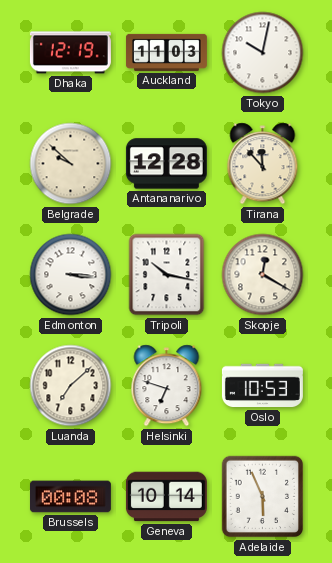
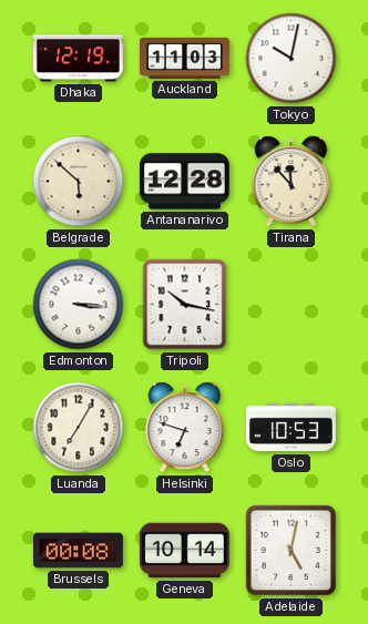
Belgrade: 9:52 -> 5:52 (79, 182)
Skopje: 12:20 -> none (263, 275)
Luanda: 7:08 -> 7:05 (79, 428)
Adelaide: 5:56 -> 5:02 (292, 551)
